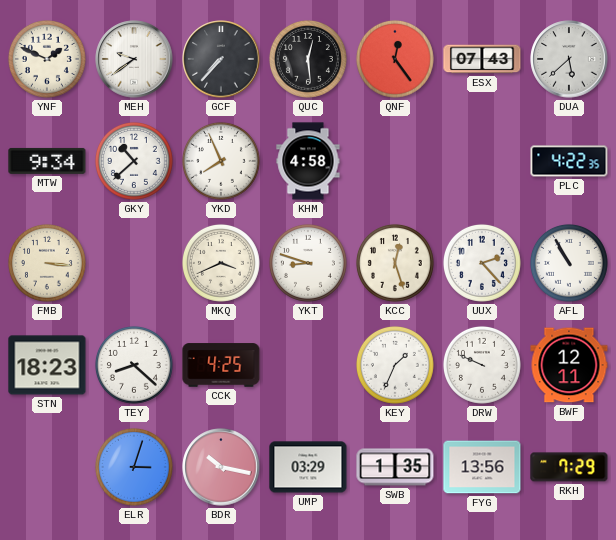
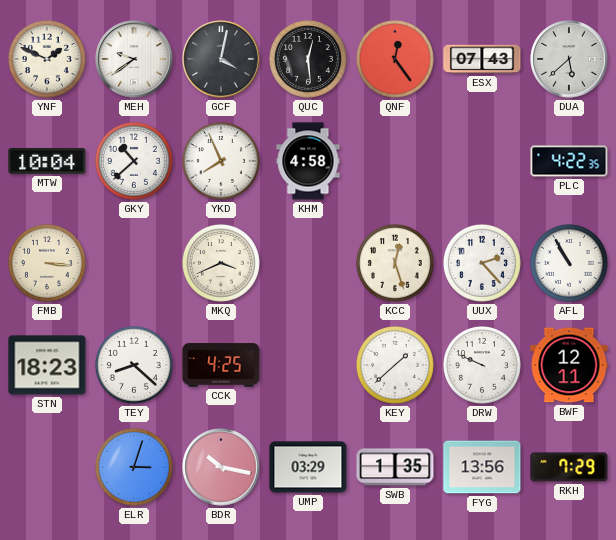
GCF: 7:37 -> 4:02 (221, 59)
MTW: 9:34 -> 10:04 (47, 161)
YKT: 8:48 -> none (308, 263)
KEY: 1:34 -> 1:38 (395, 365)
